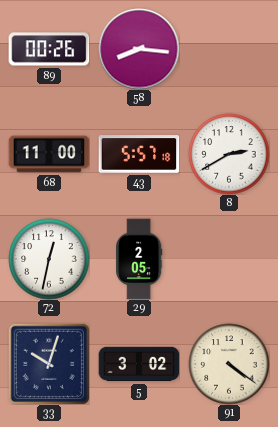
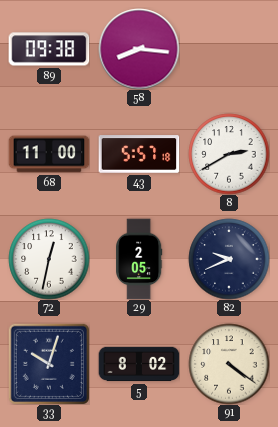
89: 00:26 -> 09:38 (49, 49)
82: none -> 9:41 (229, 259)
5: 3:02 -> 8:02 (139, 364)
